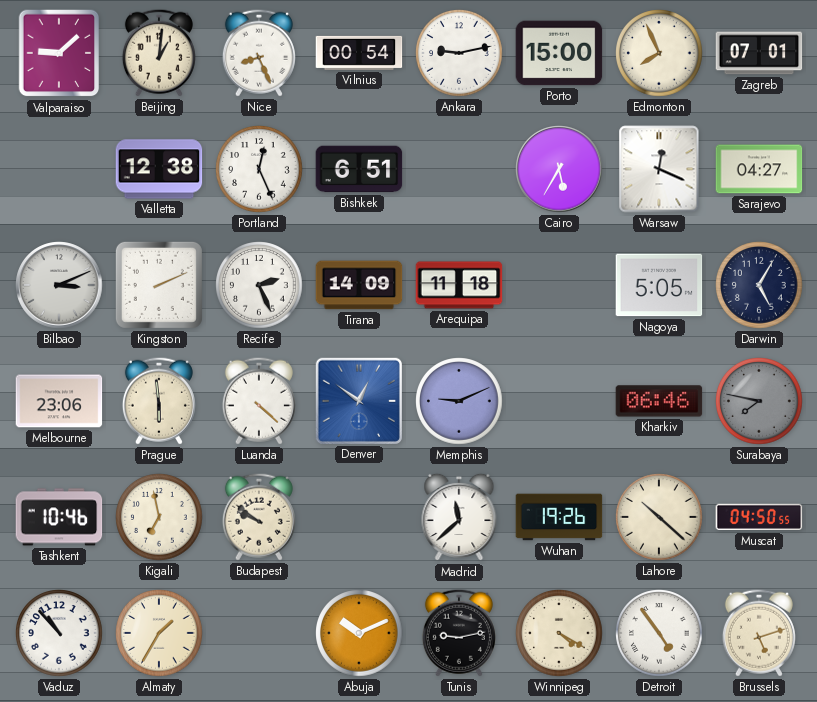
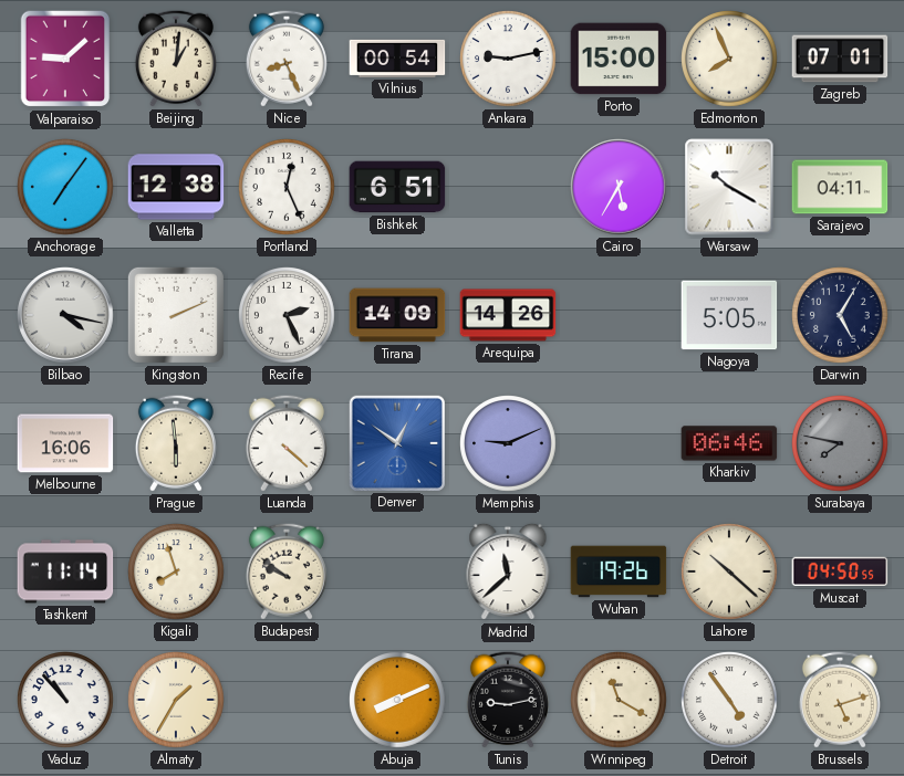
Anchorage: none -> 7:06 (65, 187)
Warsaw: 12:19 -> 10:20 (729, 187)
Sarajevo: 04:27 -> 04:11 (840, 187)
Bilbao: 3:11 -> 4:17 (65, 315)
Arequipa: 11:18 -> 14:26 (508, 315)
Melbourne: 23:06 -> 16:06 (65, 443)
Tashkent: 10:46 -> 11:14 (65, 571)
Kigali: 6:58 -> 7:57 (176, 571)
Abuja: 10:11 -> 8:11 (397, 700)
Winnipeg: 4:20 -> 11:20 (619, 700)
